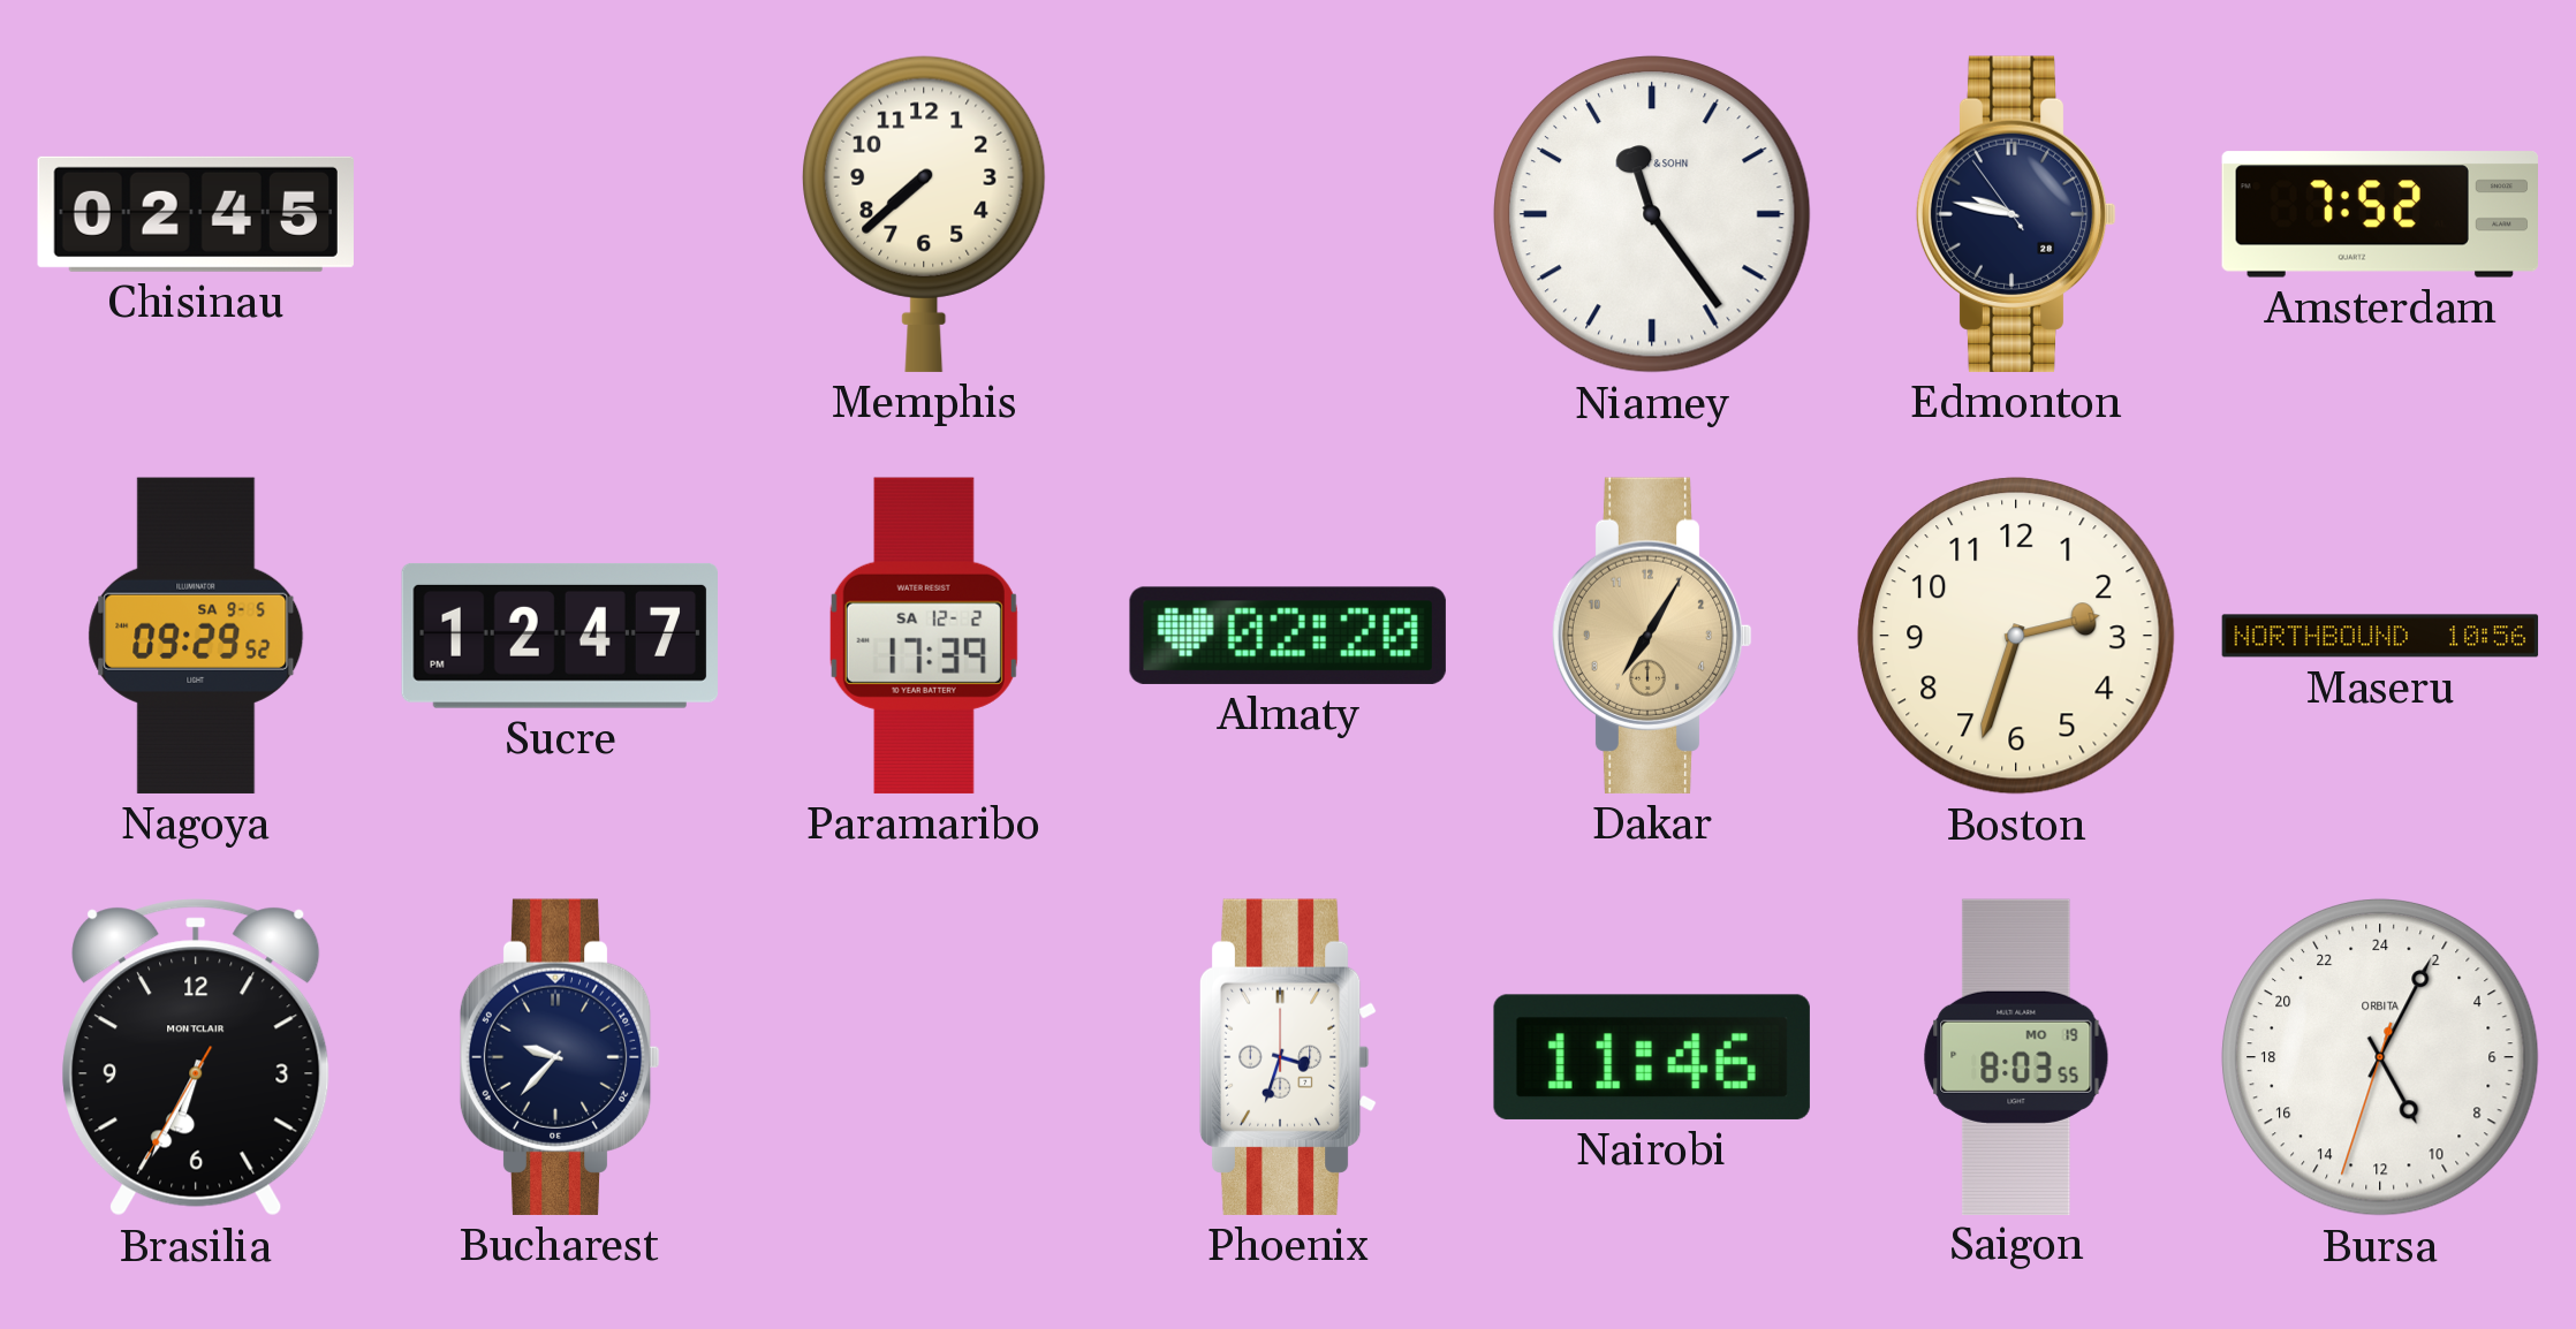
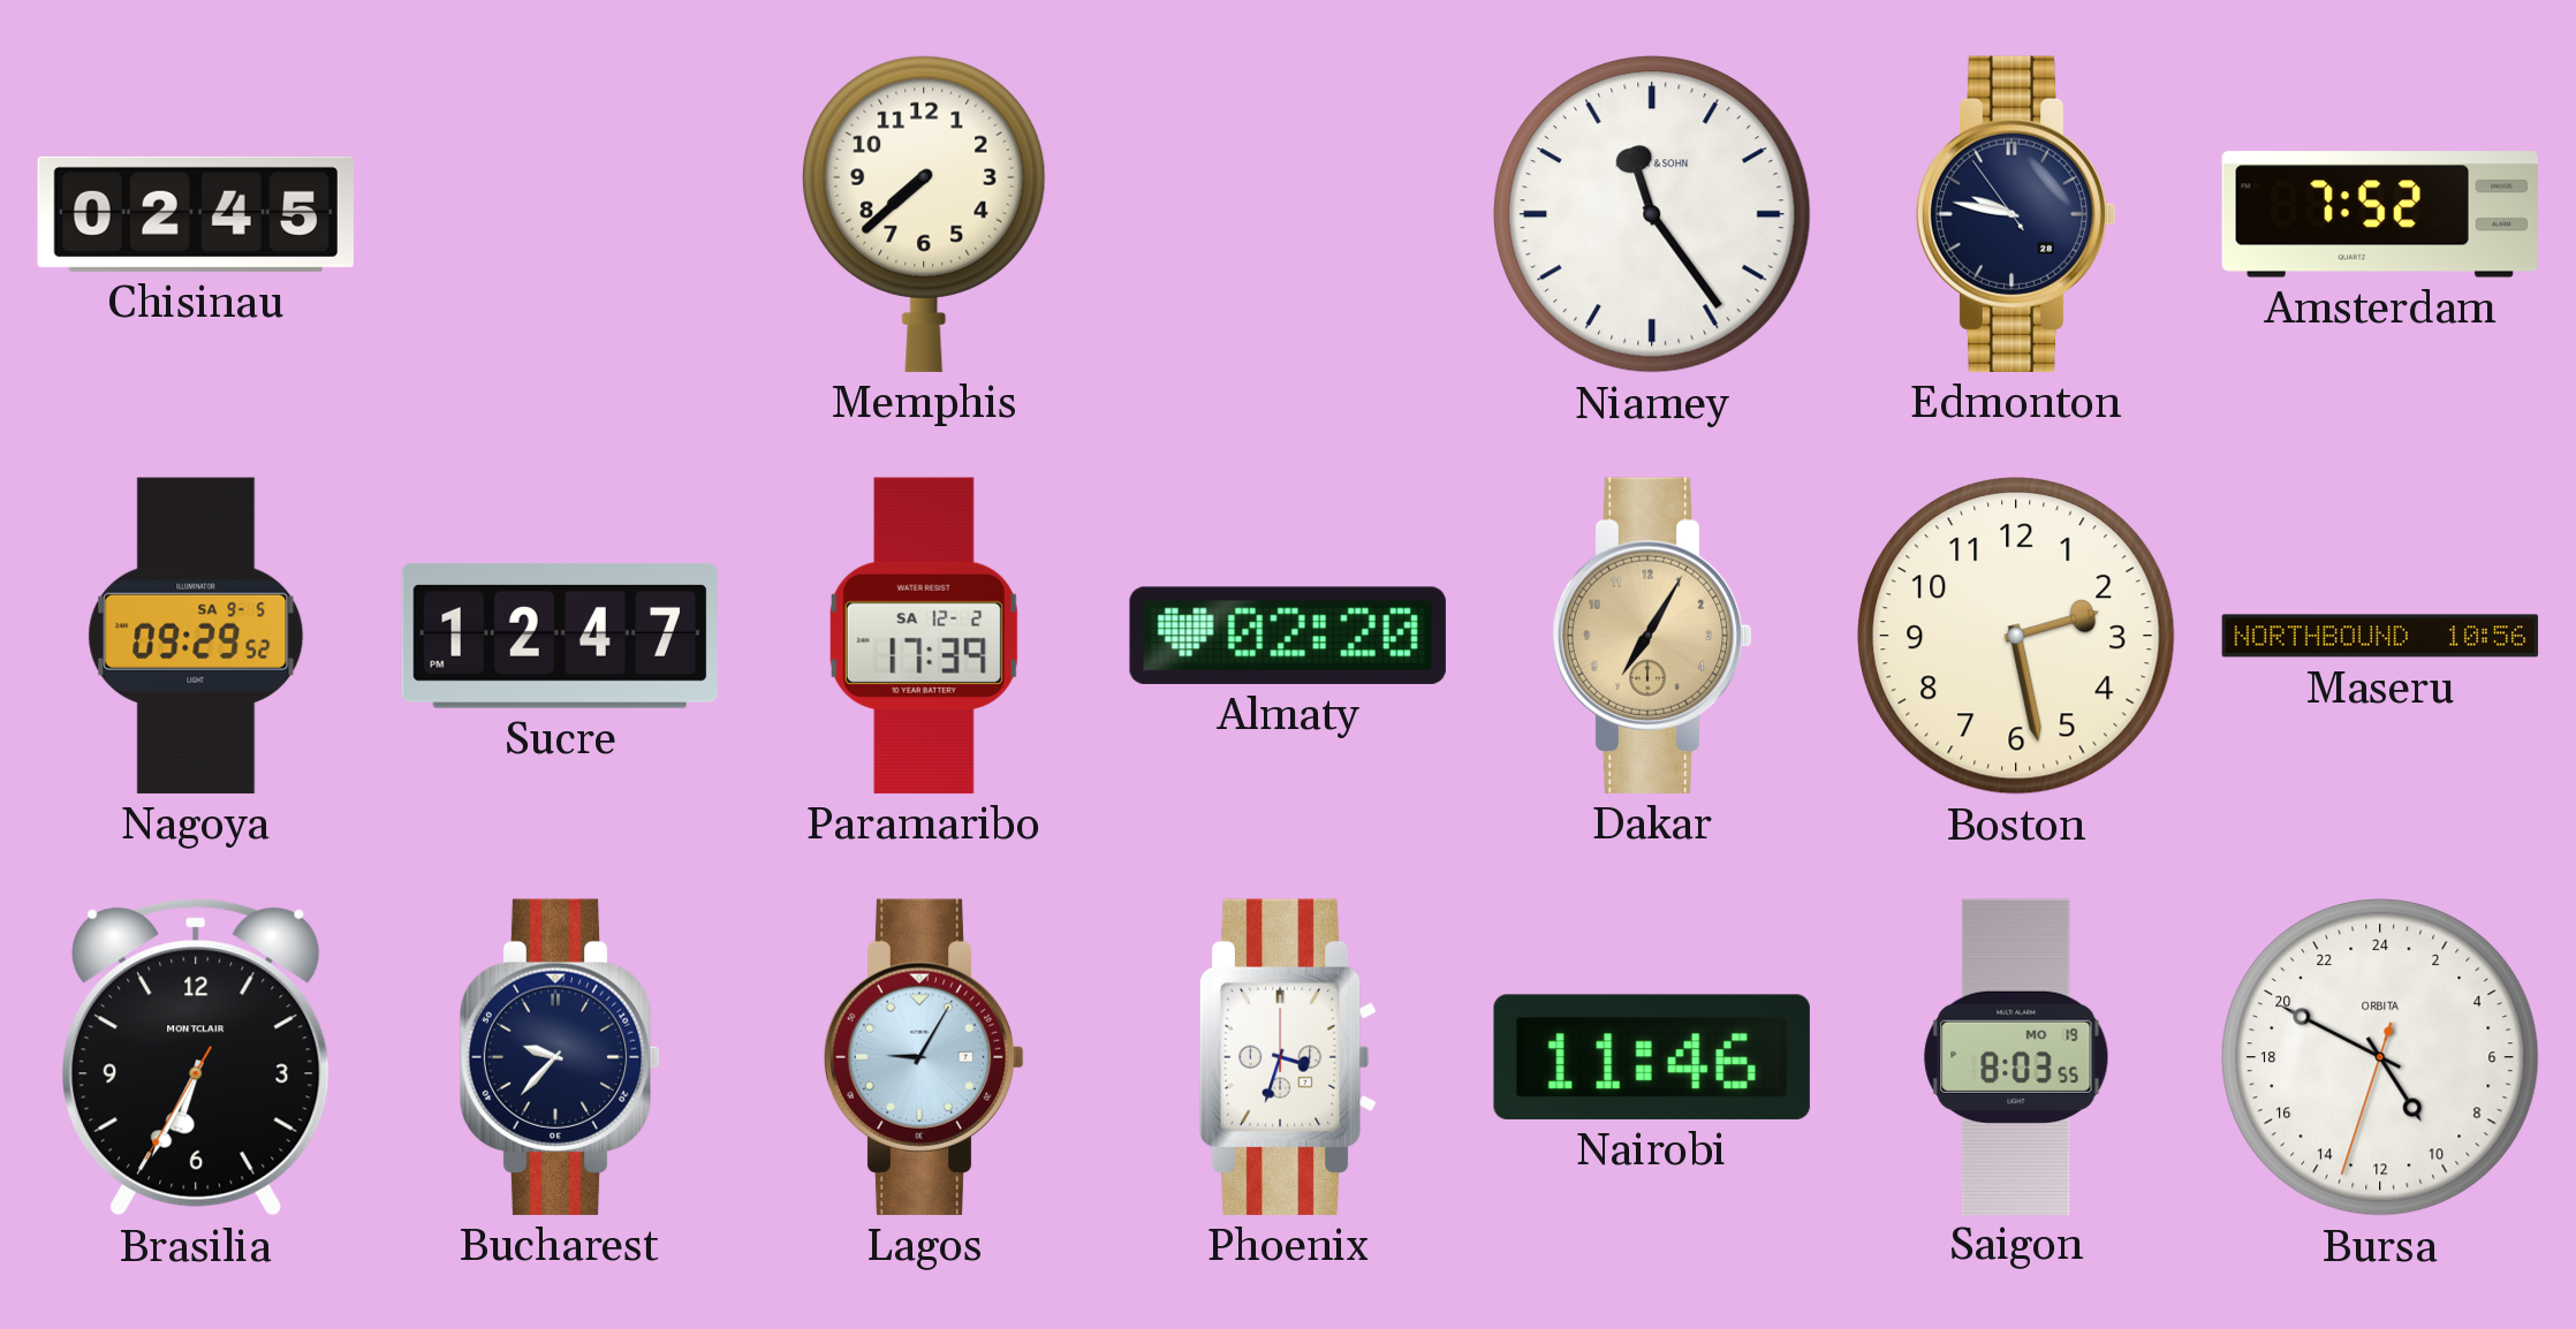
Boston: 2:33 -> 2:28 (2016, 636)
Lagos: none -> 9:05 (924, 1057)
Bursa: 10:04 -> 9:49 (2380, 1057)
